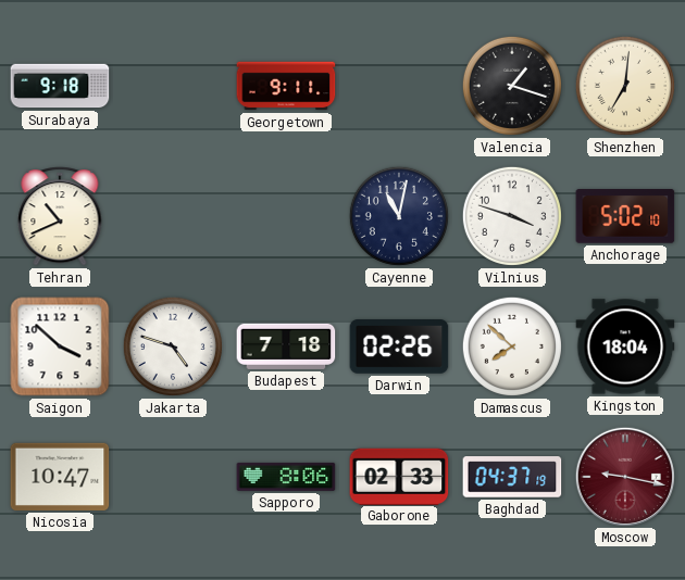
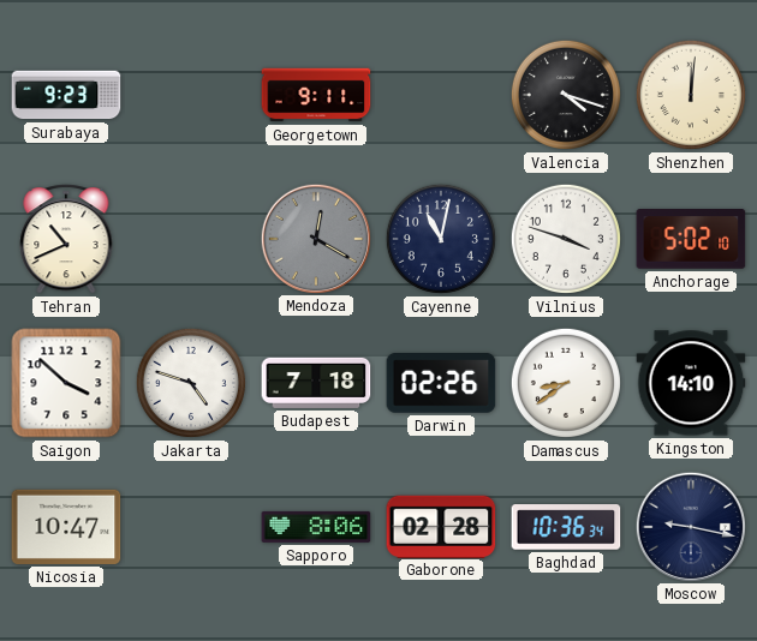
Surabaya: 9:18 -> 9:23 (66, 95)
Valencia: 1:18 -> 4:18 (566, 95)
Shenzhen: 7:01 -> 12:01 (691, 95)
Mendoza: none -> 12:20 (315, 238)
Damascus: 7:52 -> 8:39 (566, 383)
Kingston: 18:04 -> 14:10 (691, 383)
Gaborone: 02:33 -> 02:28 (441, 526)
Baghdad: 04:37 -> 10:36 (566, 527)
Moscow dial: burgundy -> navy (690, 526)
